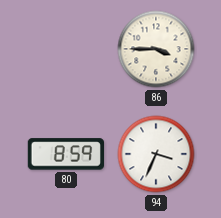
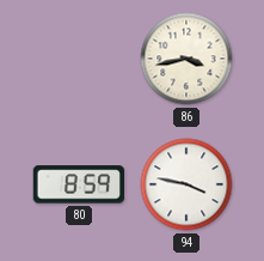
86: 3:45 -> 3:43 (186, 59)
94: 3:34 -> 3:47 (186, 184)
